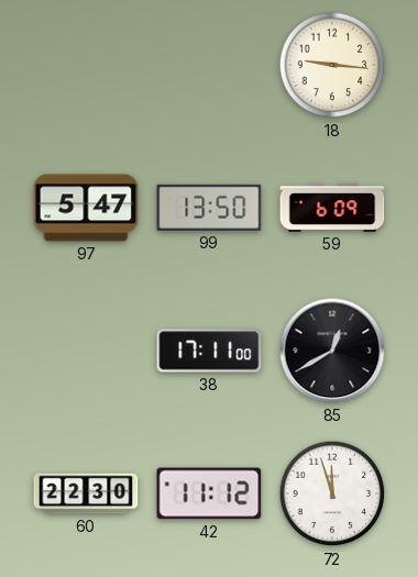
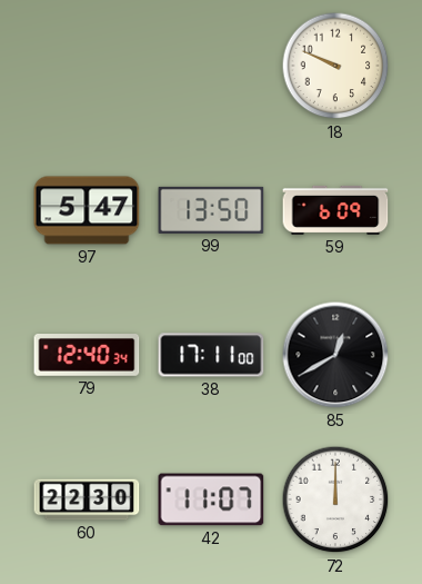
18: 9:16 -> 9:49 (335, 66)
79: none -> 12:40 (87, 356)
42: 11:12 -> 11:07 (211, 499)
72: 11:57 -> 12:00 (335, 499)
